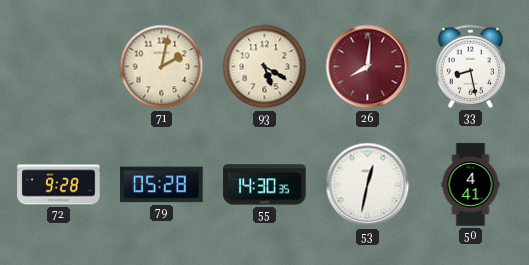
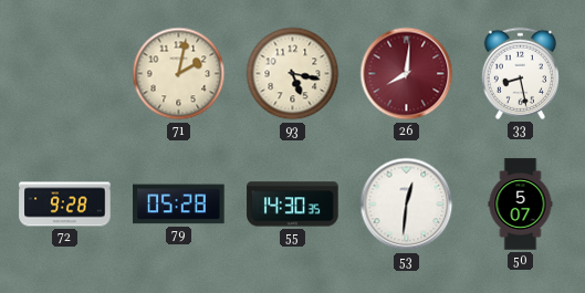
93: 5:20 -> 5:17 (293, 74)
53: 12:32 -> 12:31 (407, 205)
50: 4:41 -> 5:07 (521, 205)
